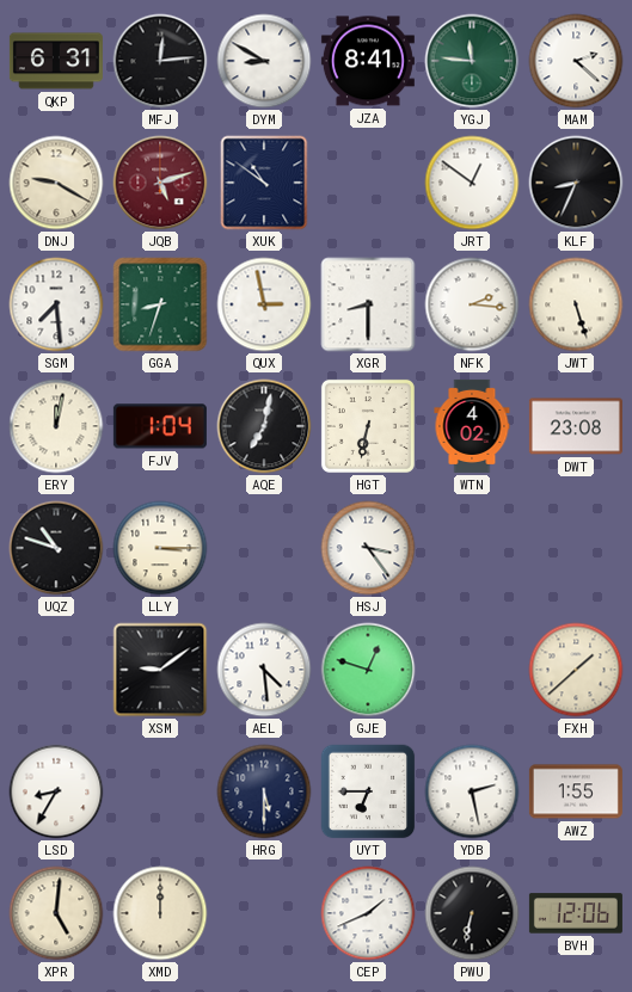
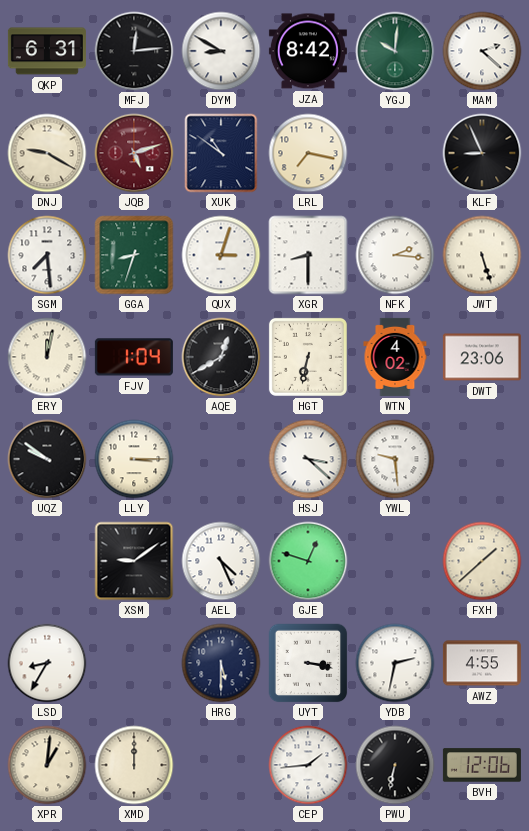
JZA: 8:41 -> 8:42 (308, 51)
YGJ: 11:46 -> 10:01 (395, 51)
LRL: none -> 7:17 (308, 153)
JRT: 12:51 -> none (472, 183)
KLF: 8:34 -> 8:56 (482, 153)
QUX: 2:58 -> 3:03 (221, 255)
AQE: 7:02 -> 12:40 (221, 357)
DWT: 23:08 -> 23:06 (482, 357)
UQZ: 10:48 -> 9:51 (47, 459)
HSJ: 3:24 -> 3:22 (308, 459)
YWL: none -> 9:29 (395, 459)
AEL: 4:29 -> 4:26 (221, 561)
UYT: 6:45 -> 3:17 (308, 663)
YDB: 2:28 -> 2:32 (395, 663)
AWZ: 1:55 -> 4:55 (482, 663)
XPR: 5:01 -> 1:01 (47, 765)
CEP: 1:41 -> 1:44 (308, 765)
